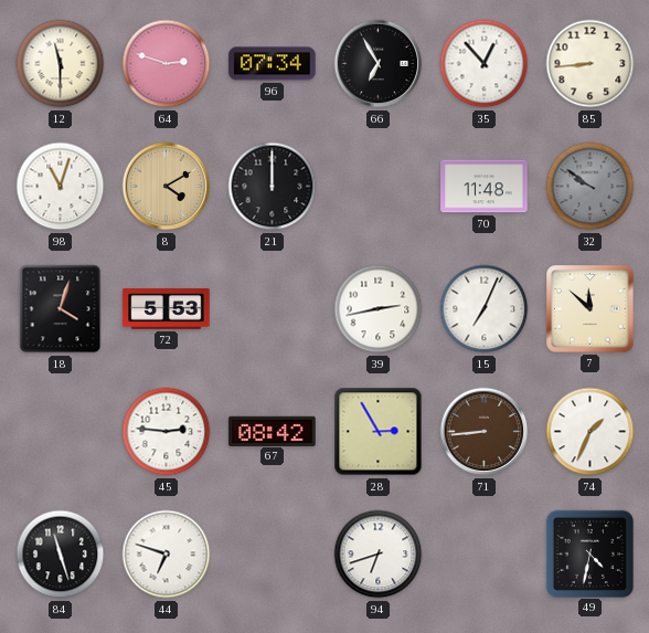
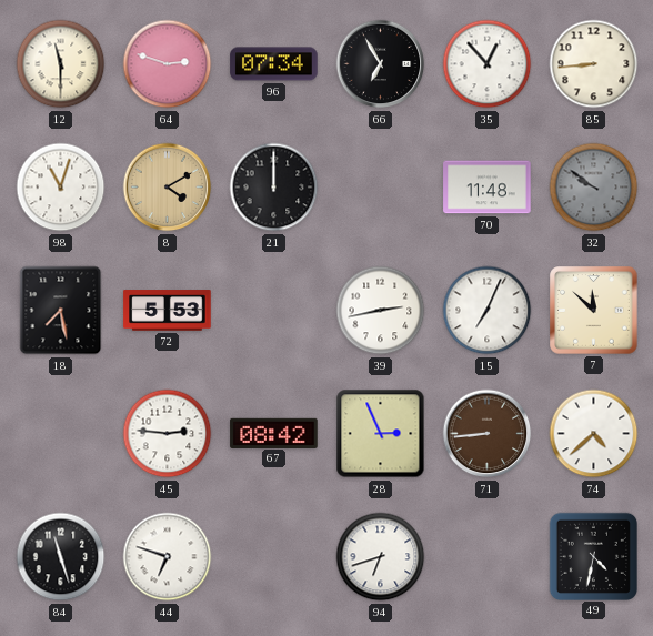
18: 4:03 -> 7:28 (61, 311)
28: 2:55 -> 2:56 (381, 434)
74: 1:34 -> 4:38 (594, 434)
